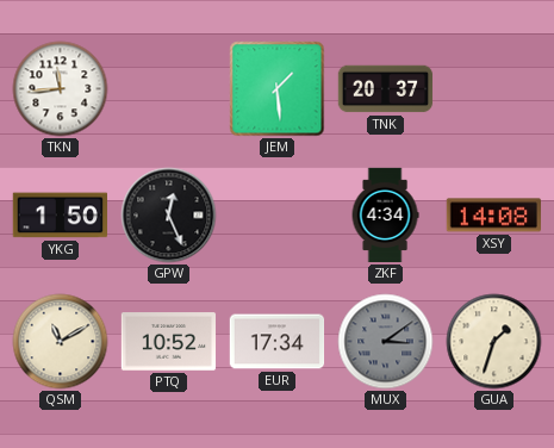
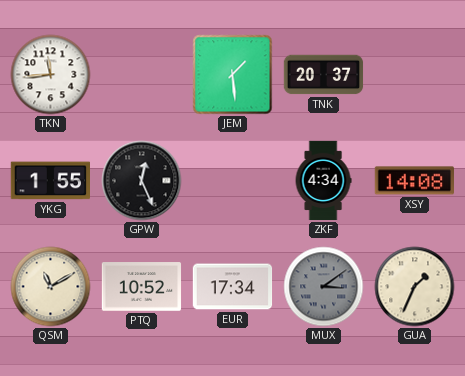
YKG: 1:50 -> 1:55 (50, 181)
GUA: 1:33 -> 1:34 (415, 287)
